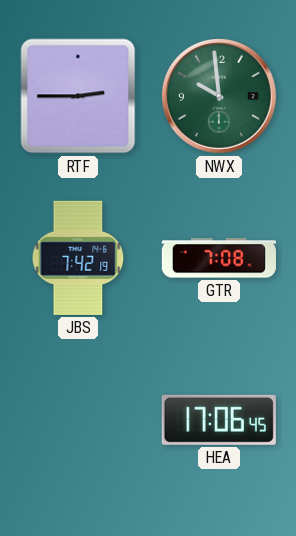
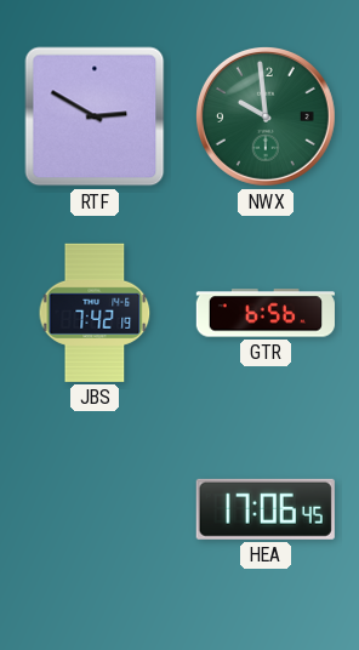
RTF: 2:45 -> 2:50 (95, 116)
GTR: 7:08 -> 6:56 (266, 313)
